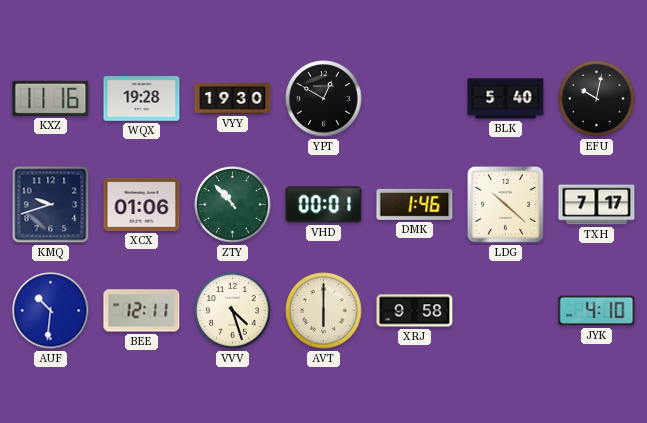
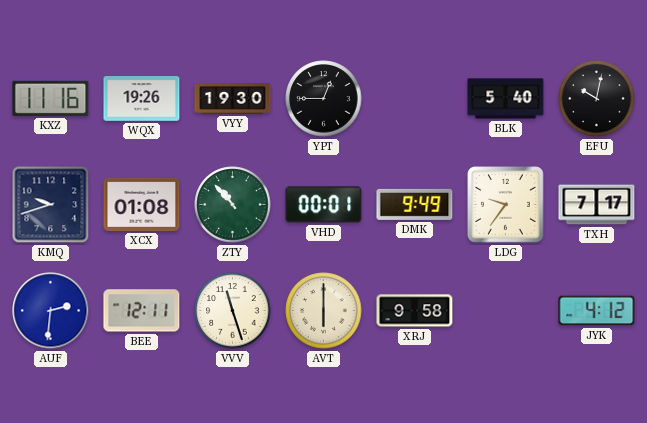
WQX: 19:28 -> 19:26 (142, 99)
YPT: 12:50 -> 12:45 (324, 99)
XCX: 01:06 -> 01:08 (142, 204)
DMK: 1:46 -> 9:49 (415, 204)
LDG: 10:22 -> 9:36 (506, 205)
AUF: 10:31 -> 2:31 (51, 311)
VVV: 4:27 -> 11:27 (233, 311)
JYK: 4:10 -> 4:12 (597, 311)
